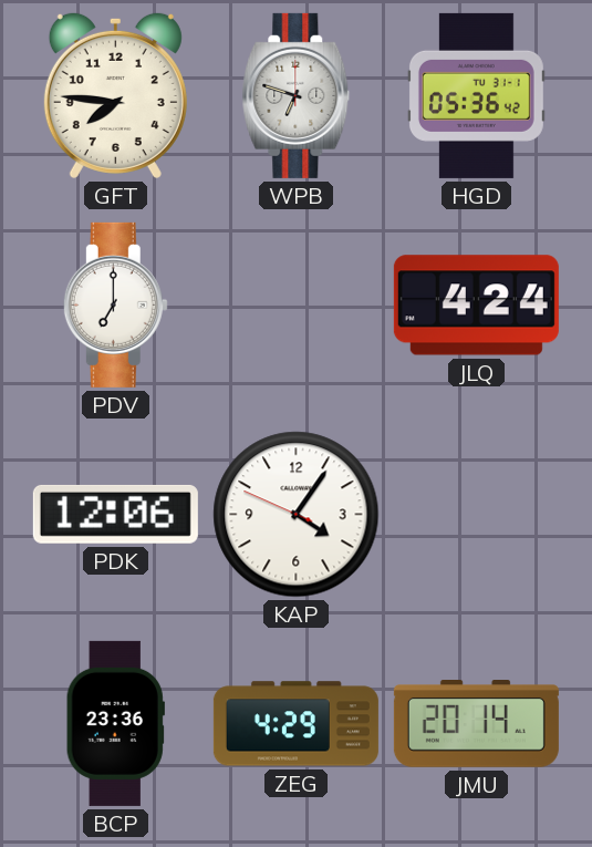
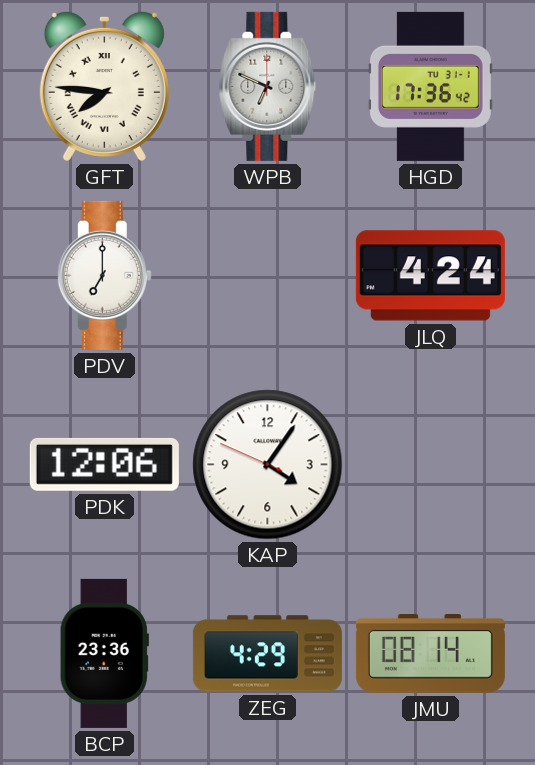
GFT numerals: Arabic -> Roman (104, 86)
WPB: 6:48 -> 6:49 (268, 86)
HGD: 05:36 -> 17:36 (430, 86)
JMU: 20:14 -> 08:14 (430, 654)
